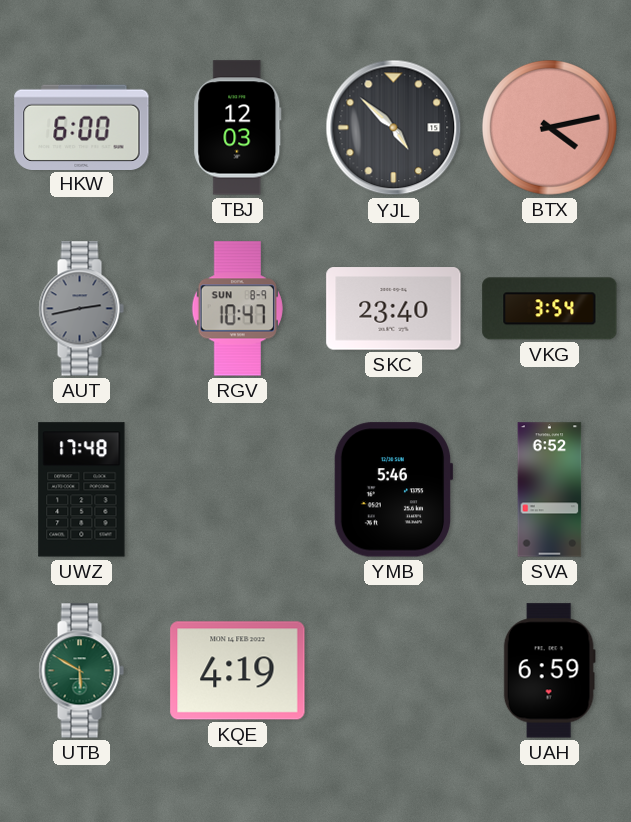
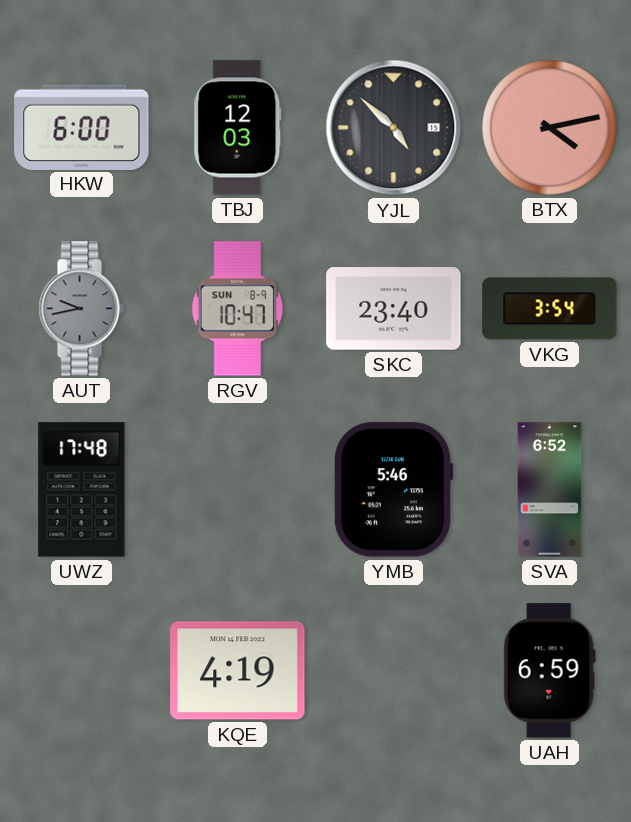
AUT: 2:43 -> 9:43 (81, 309)
UTB: 5:50 -> none (81, 671)
